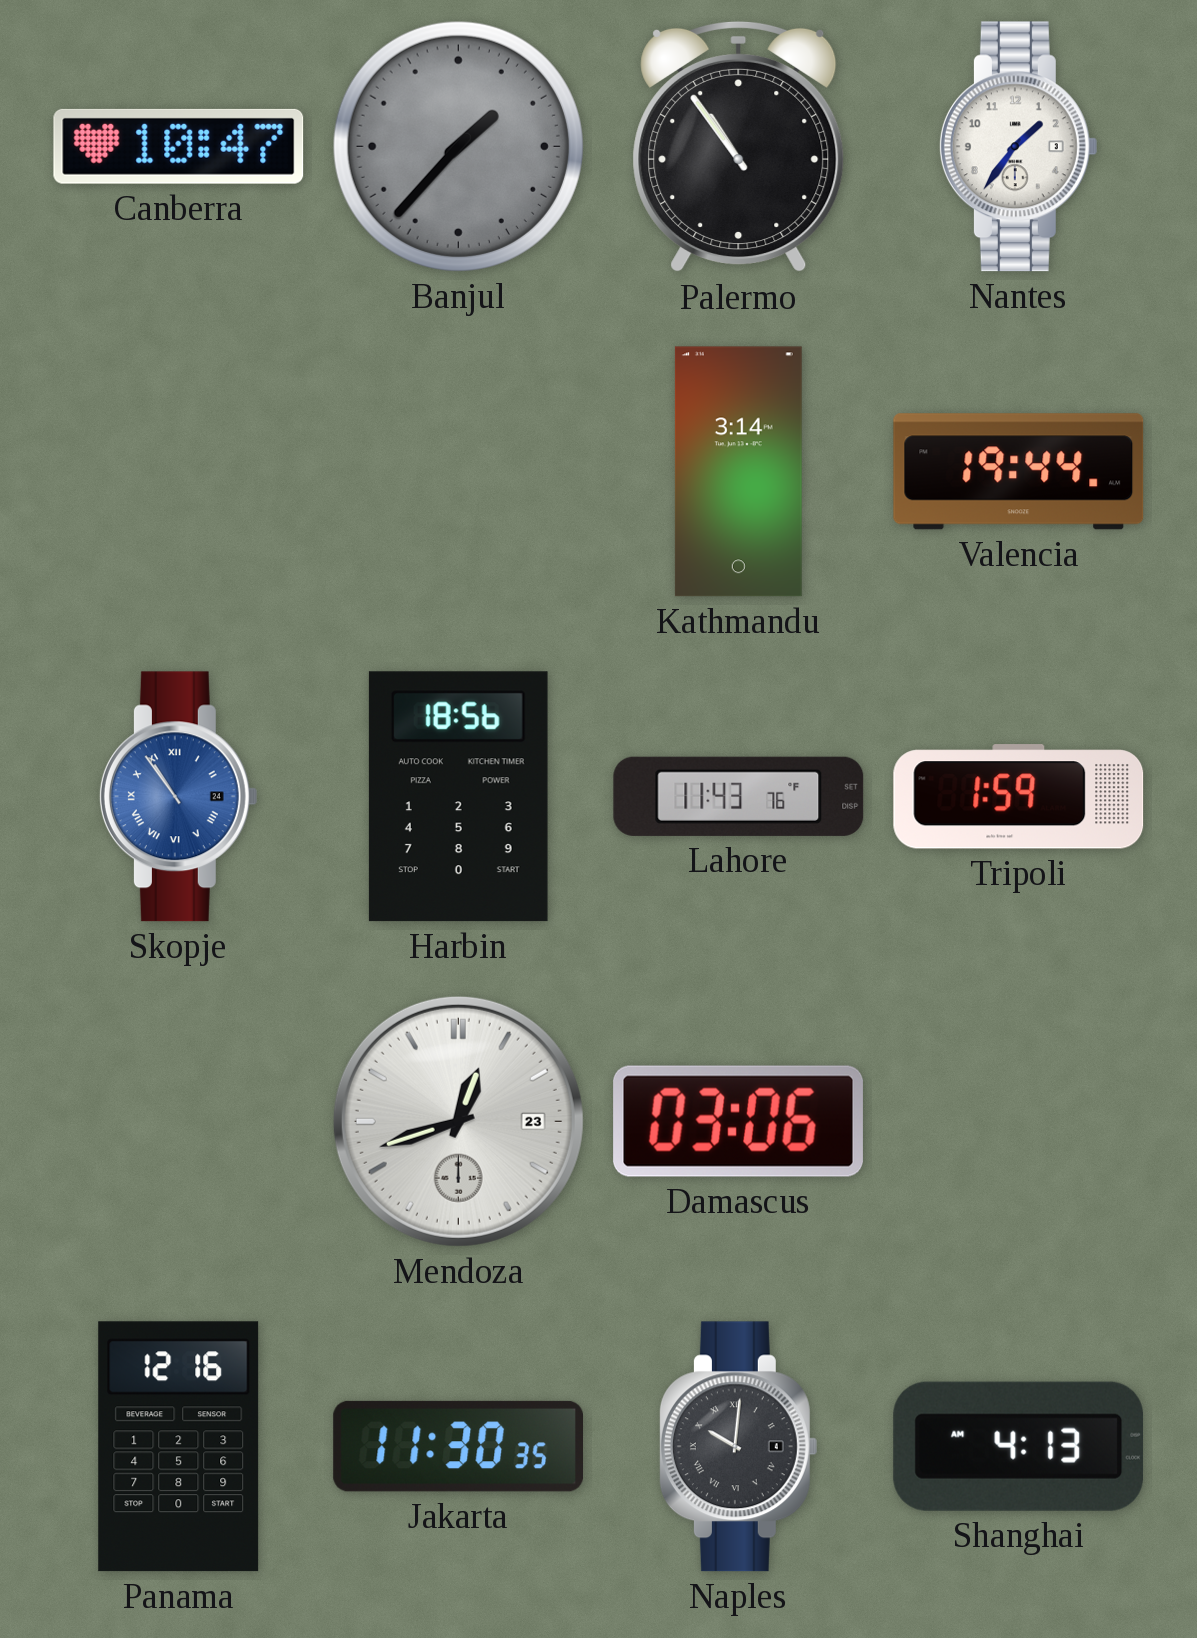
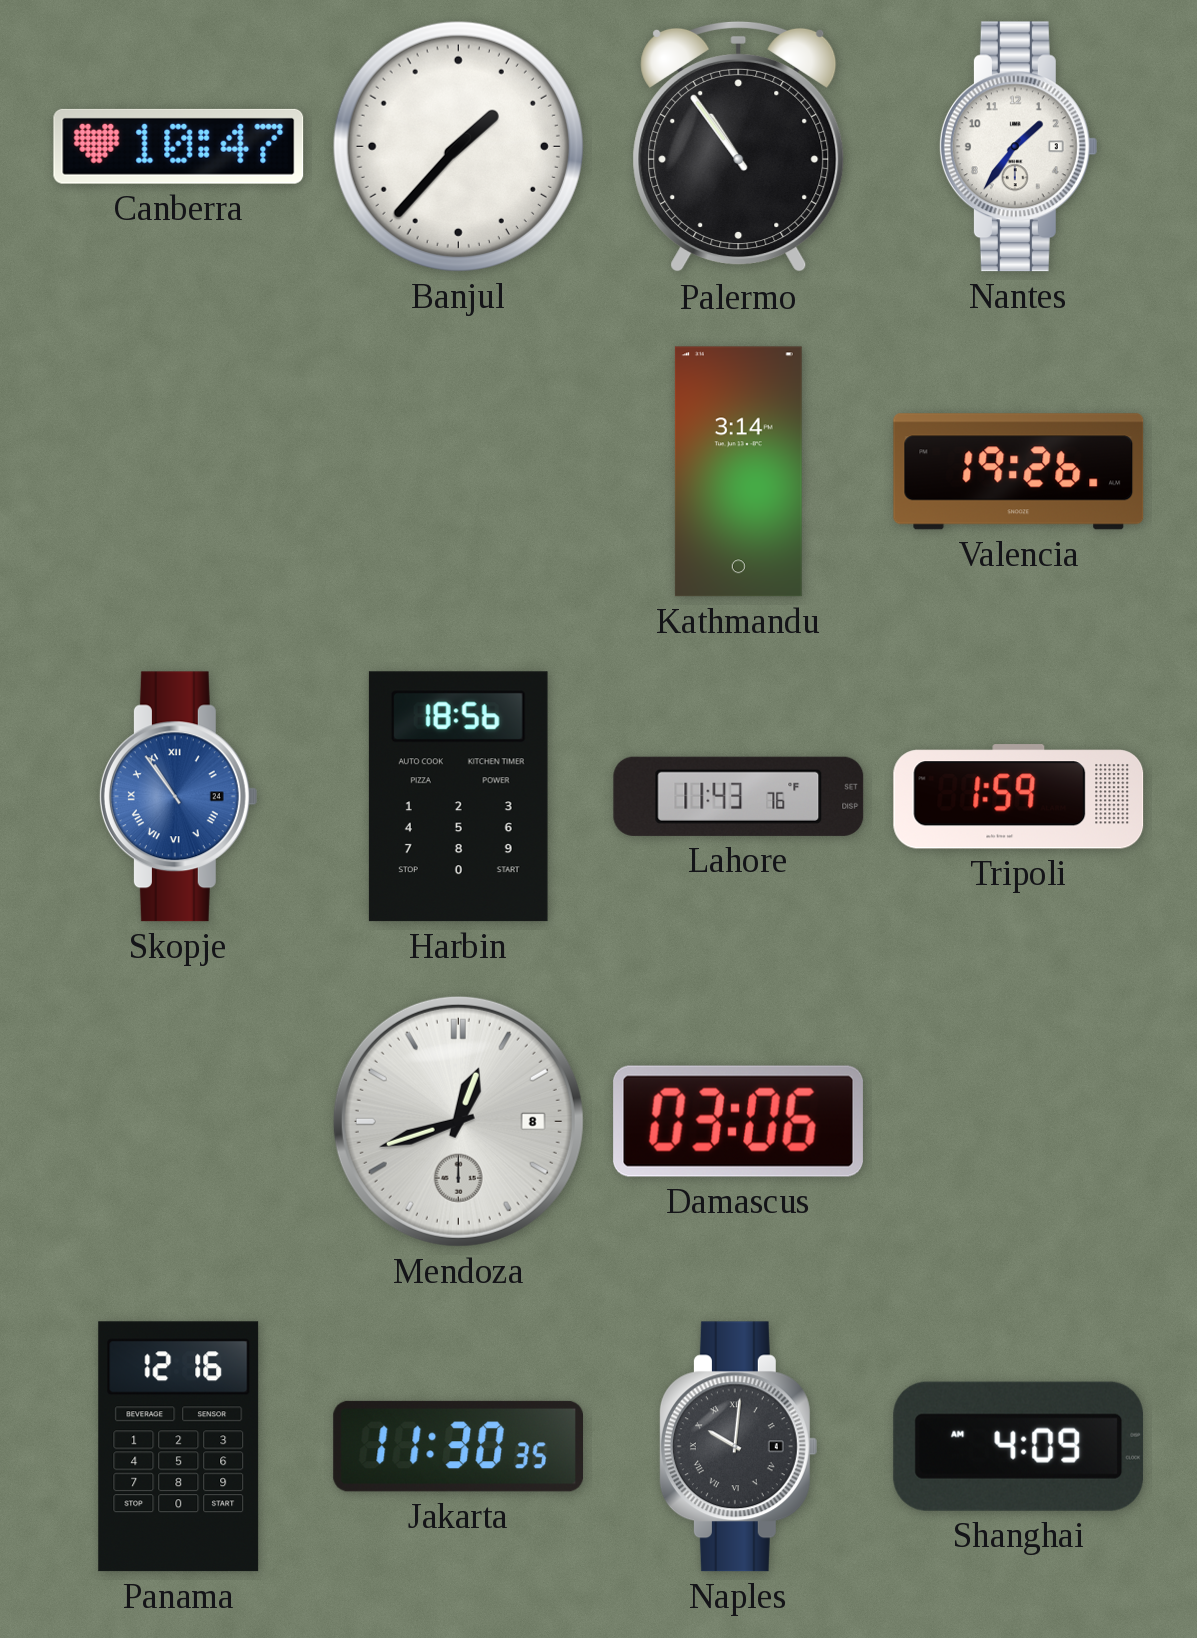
Banjul dial: grey -> white (458, 146)
Valencia: 19:44 -> 19:26 (1019, 472)
Mendoza date: 23 -> 8 (458, 1121)
Shanghai: 4:13 -> 4:09 (1019, 1446)
